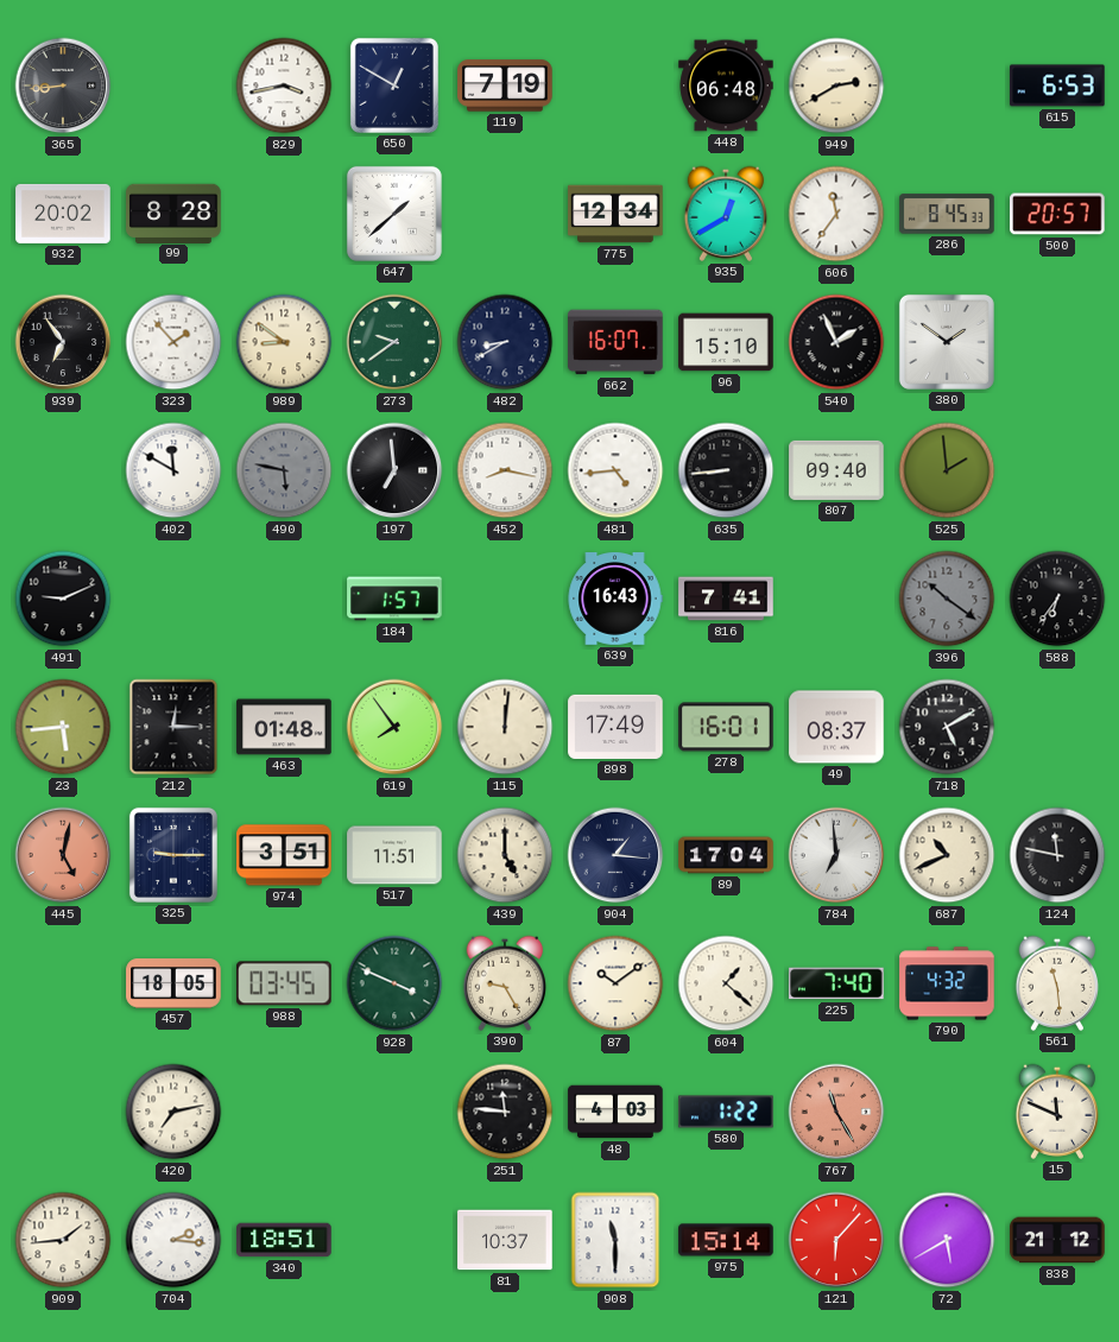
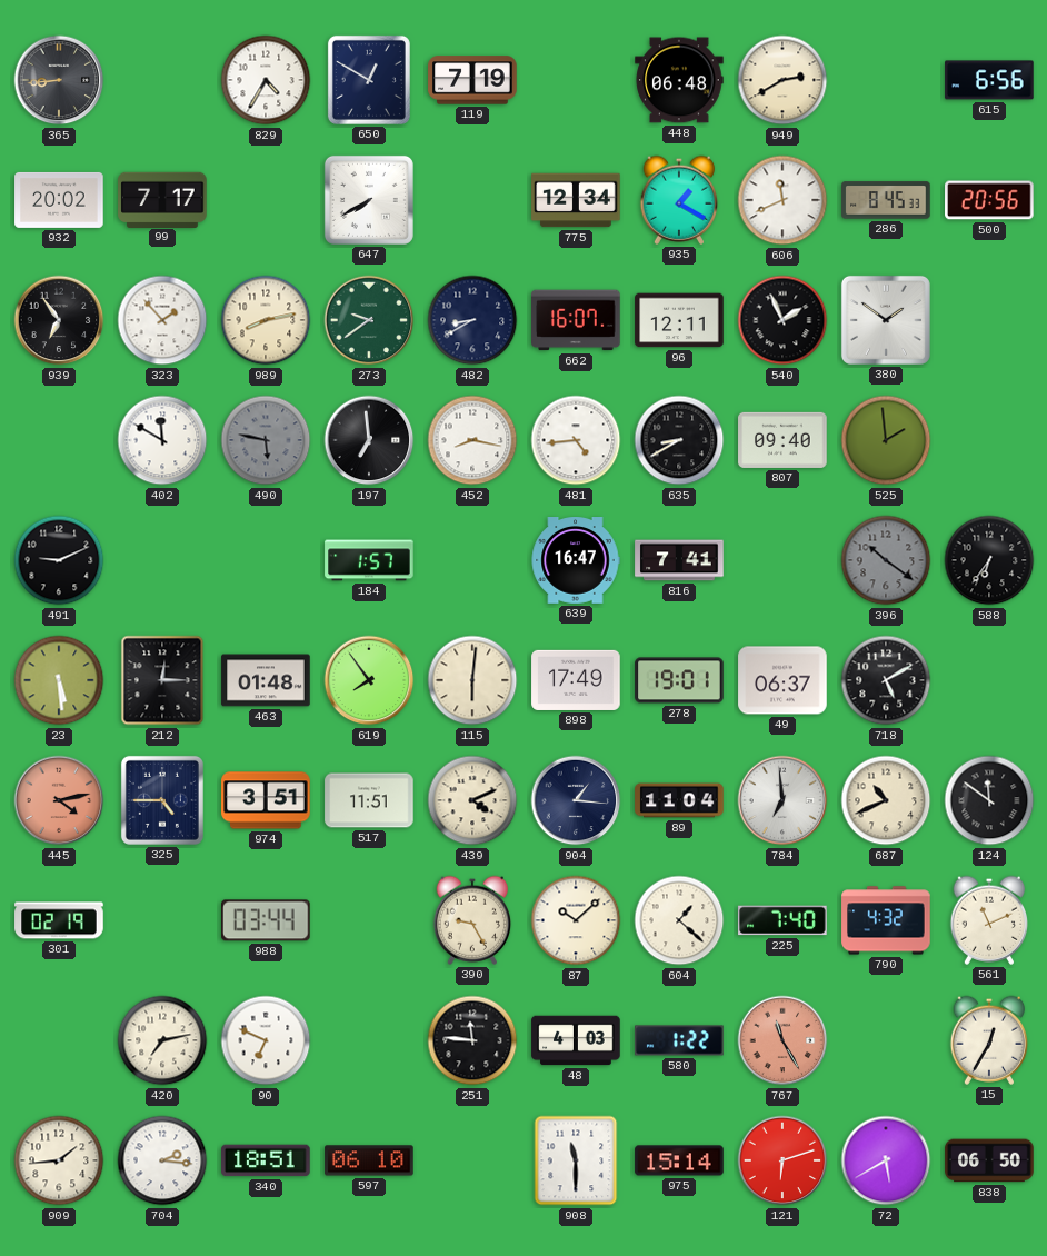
829: 3:43 -> 4:35 (266, 80)
615: 6:53 -> 6:56 (989, 80)
99: 8:28 -> 7:17 (162, 199)
647: 1:38 -> 7:40 (369, 200)
935: 12:40 -> 1:20 (679, 200)
606: 11:36 -> 11:41 (782, 200)
500: 20:57 -> 20:56 (989, 200)
989: 8:51 -> 8:13 (266, 320)
96: 15:10 -> 12:11 (679, 320)
635: 8:44 -> 8:40 (679, 440)
639: 16:43 -> 16:47 (576, 561)
23: 5:44 -> 5:29 (59, 680)
115: 12:01 -> 6:01 (472, 680)
278: 16:01 -> 19:01 (679, 680)
49: 08:37 -> 06:37 (782, 680)
445: 5:02 -> 4:13 (59, 800)
325: 9:15 -> 4:45 (162, 800)
439: 5:00 -> 4:11 (472, 800)
89: 17:04 -> 11:04 (679, 800)
124: 11:47 -> 11:51 (989, 800)
301: none -> 02:19 (59, 920)
457: 18:05 -> none (173, 983)
988: 03:45 -> 03:44 (267, 920)
928: 3:49 -> none (394, 983)
87: 10:09 -> 10:08 (576, 920)
561: 11:29 -> 11:11 (989, 920)
90: none -> 6:49 (266, 1040)
15: 11:49 -> 12:35 (989, 1040)
597: none -> 06:10 (369, 1160)
81: 10:37 -> none (505, 1240)
121: 6:07 -> 6:12 (782, 1160)
838: 21:12 -> 06:50 (989, 1160)
